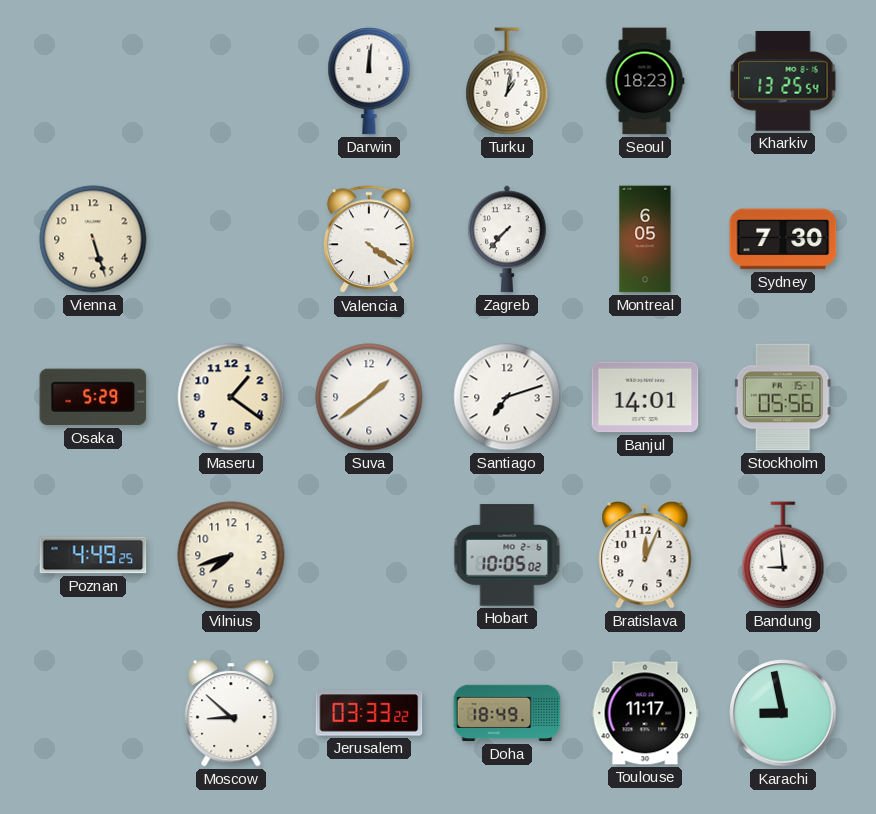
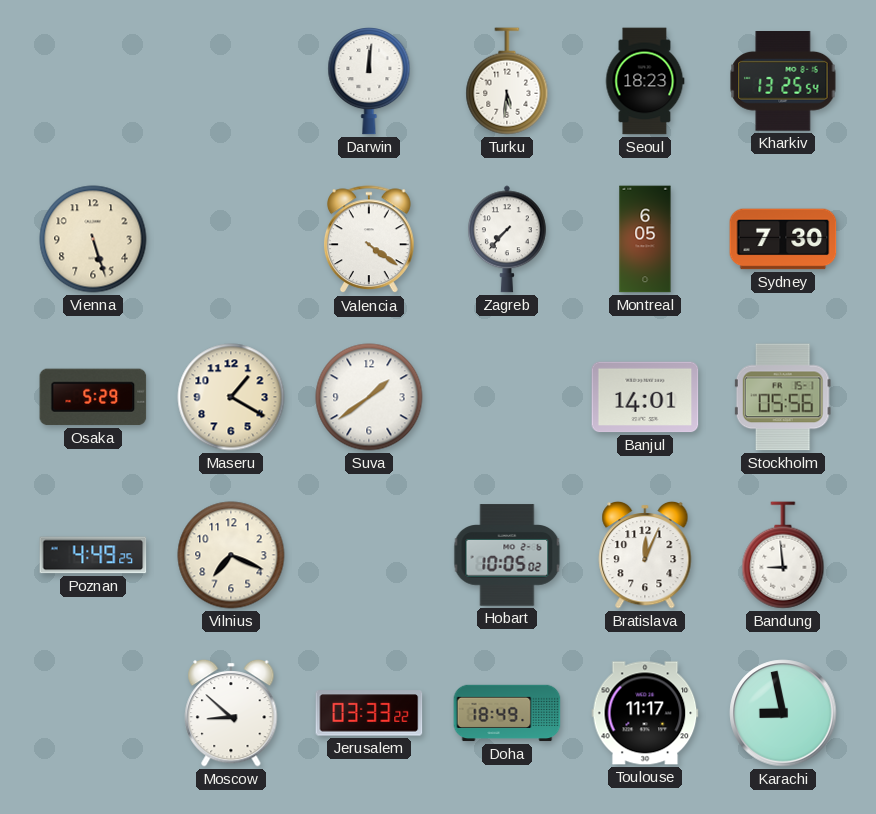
Turku: 1:02 -> 5:31 (507, 81)
Maseru: 1:21 -> 1:20 (231, 397)
Santiago: 7:12 -> none (507, 397)
Vilnius: 7:42 -> 7:19 (231, 555)
